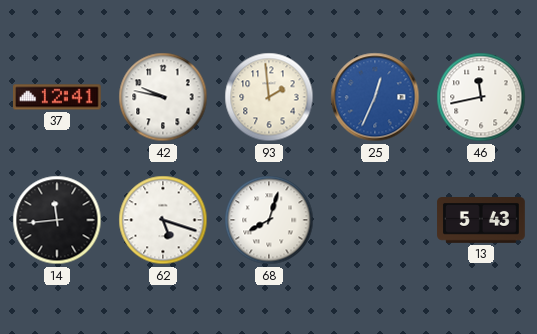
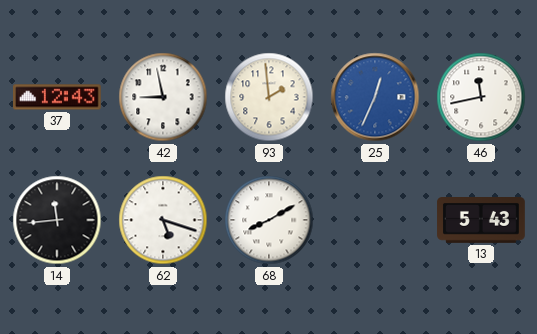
37: 12:41 -> 12:43 (58, 97)
42: 9:47 -> 8:58 (163, 97)
68: 8:03 -> 8:10 (269, 220)
